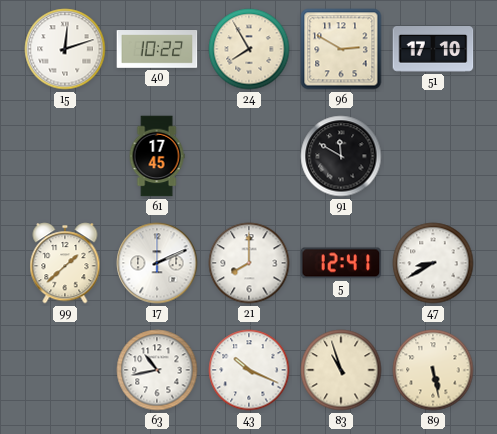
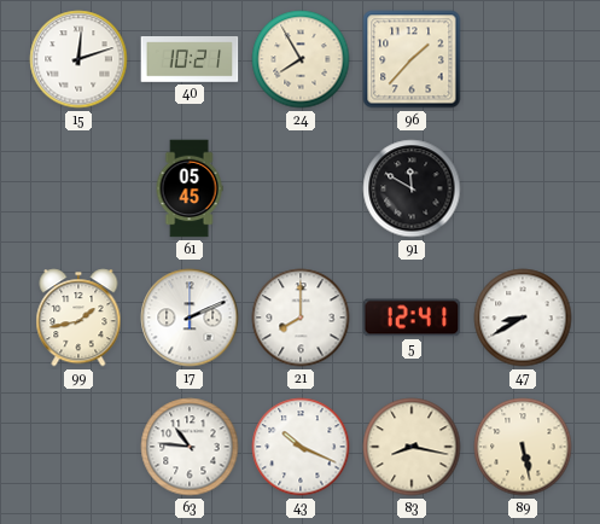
40: 10:22 -> 10:21 (190, 60)
96: 2:50 -> 1:37 (412, 59)
51: 17:10 -> none (433, 50)
61: 17:45 -> 05:45 (190, 188)
99: 1:38 -> 1:43 (78, 318)
63: 10:43 -> 10:46 (190, 447)
83: 10:57 -> 8:17 (412, 447)
